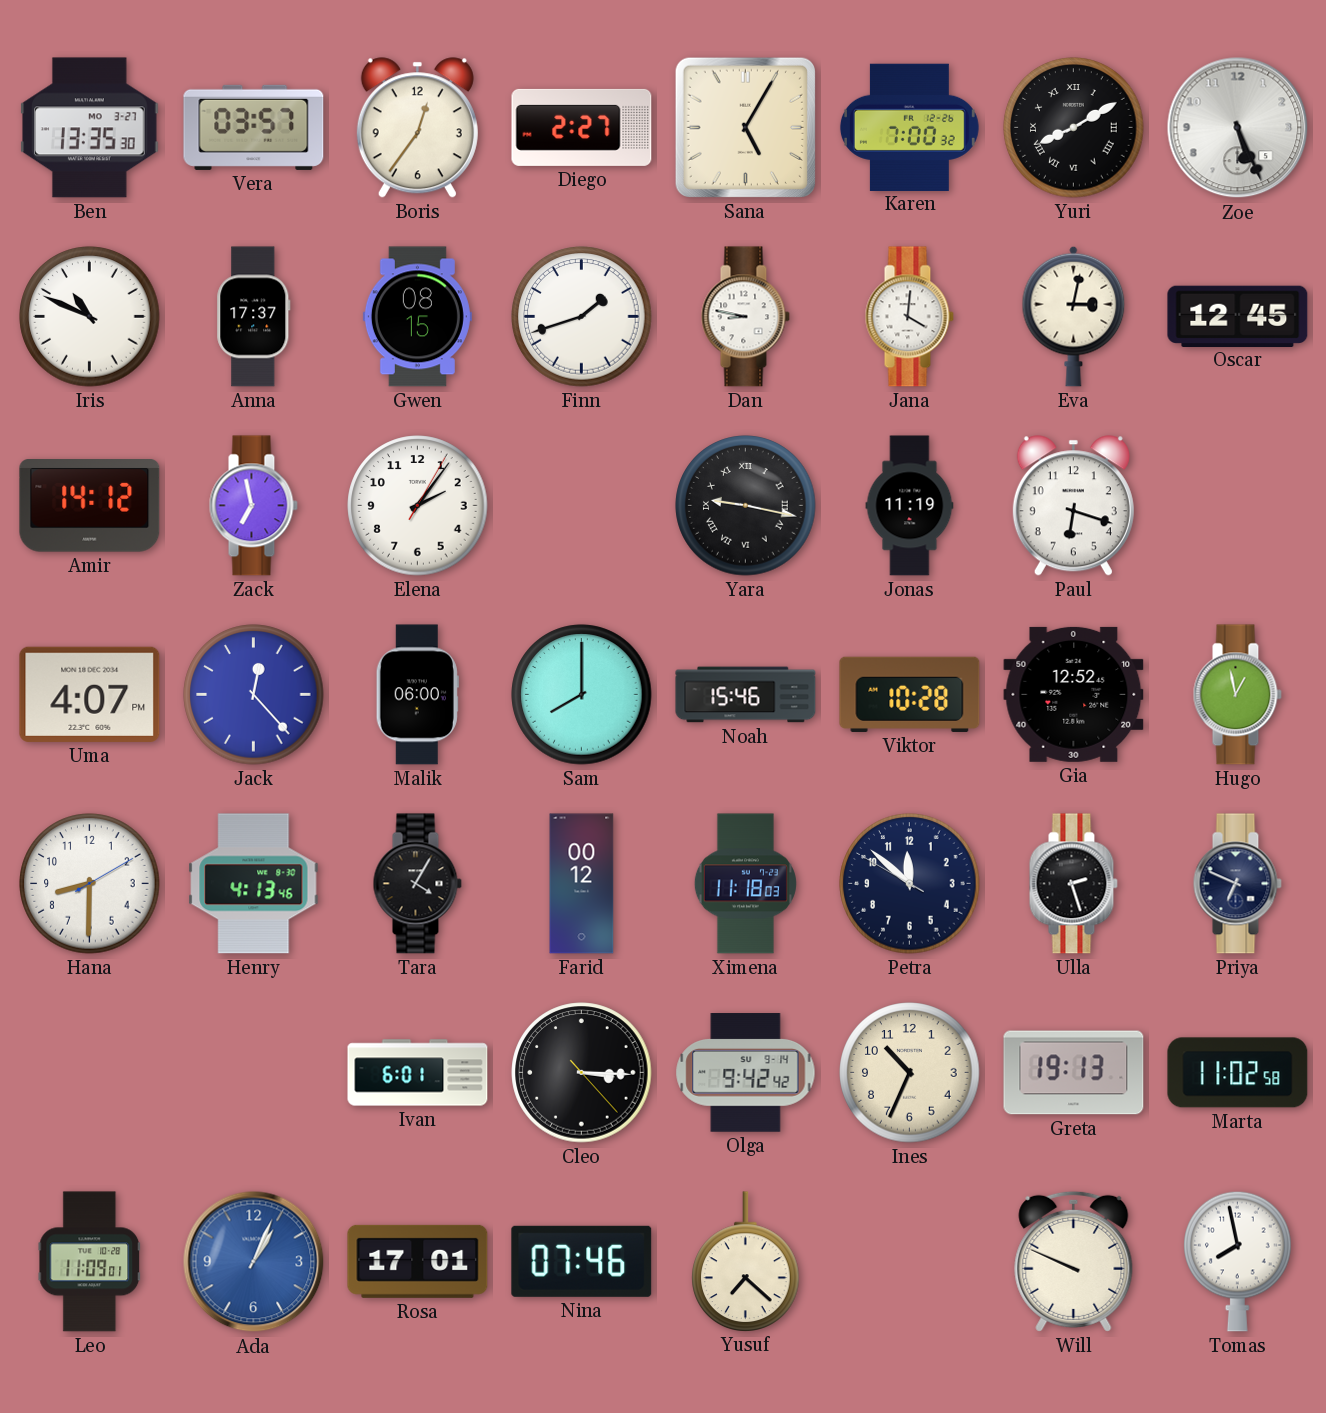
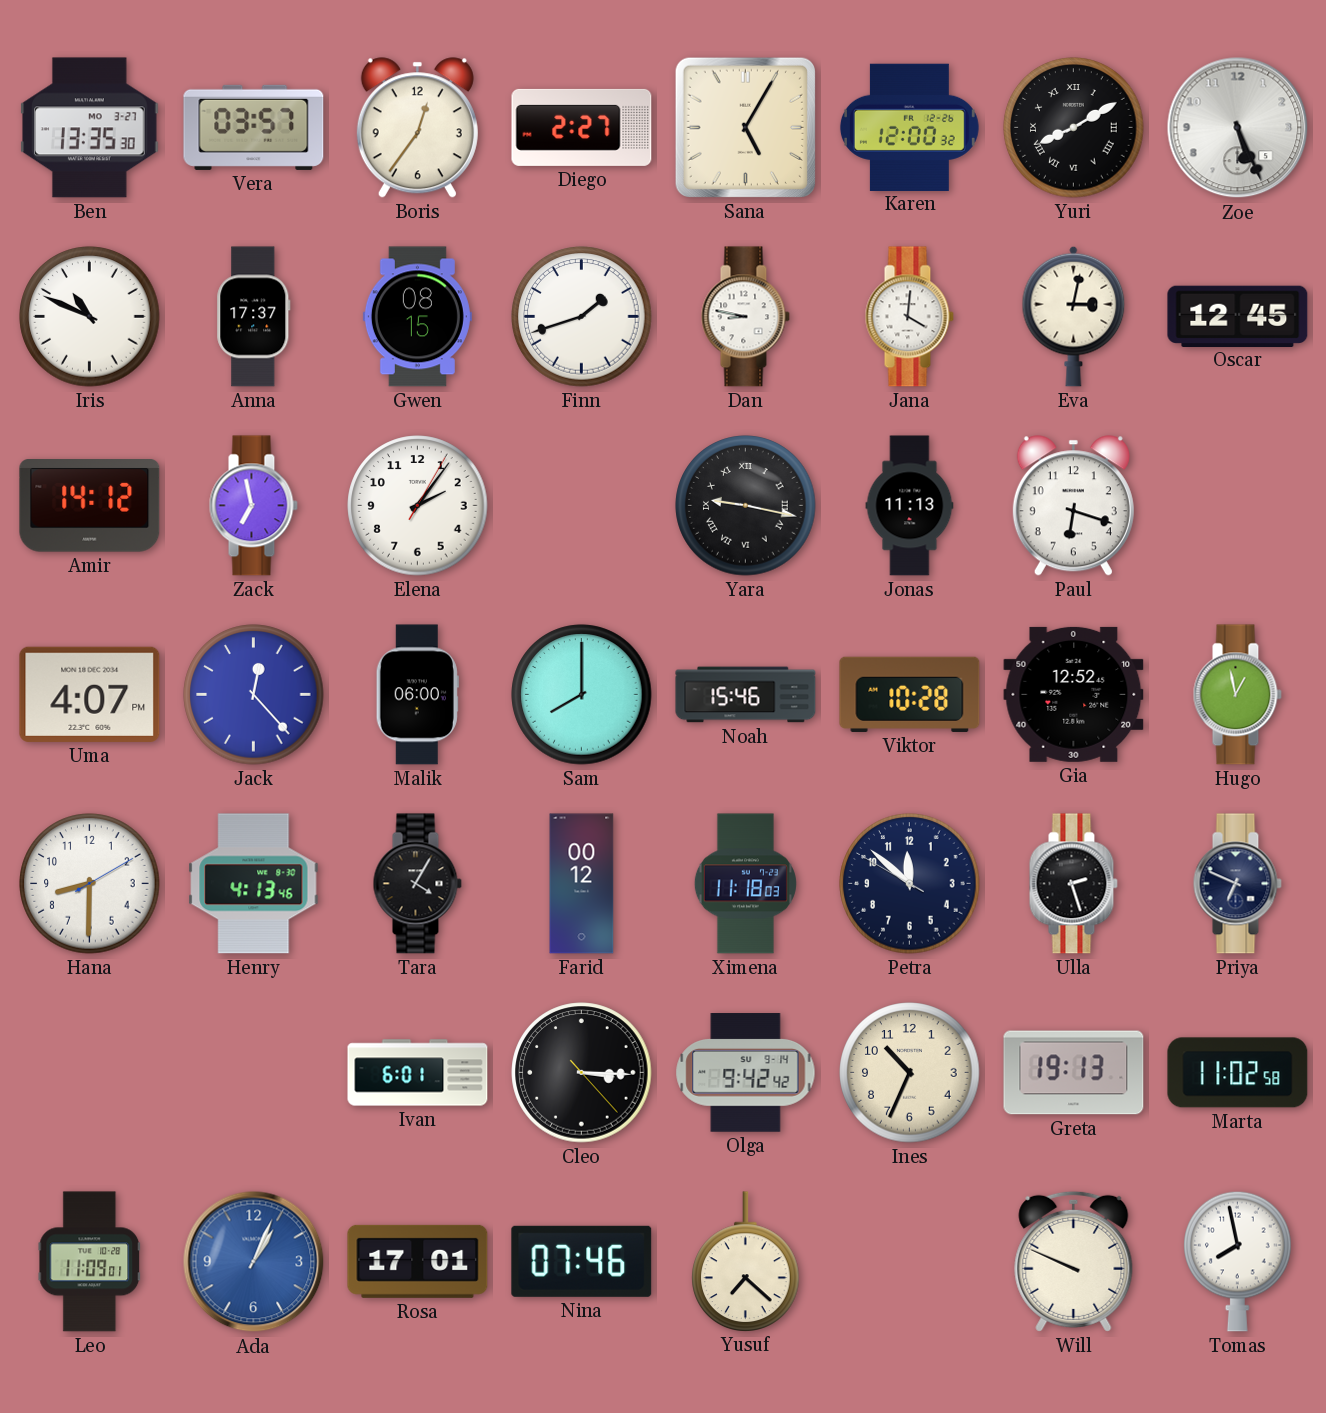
Karen: 7:00 -> 12:00 (909, 127)
Jonas: 11:19 -> 11:13 (910, 506)
